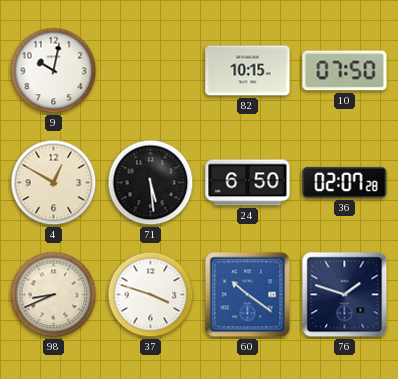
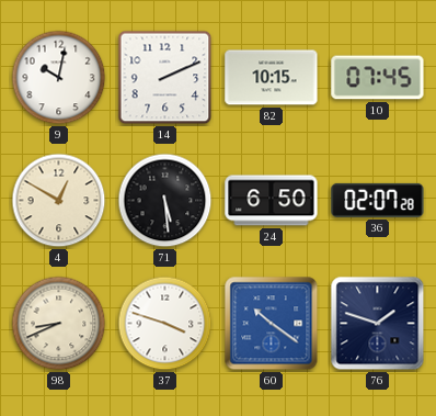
14: none -> 2:11 (165, 78)
10: 07:50 -> 07:45 (378, 78)
